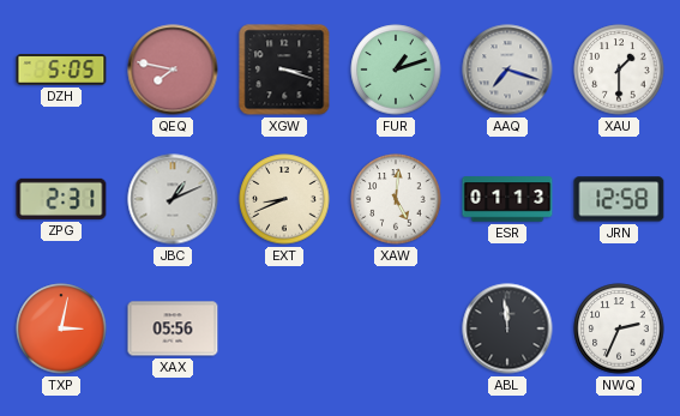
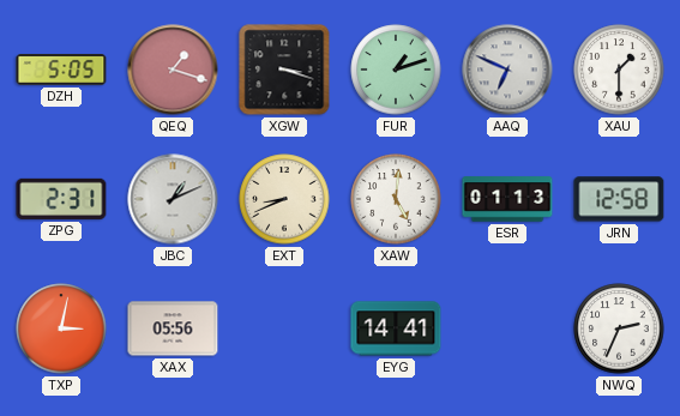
QEQ: 7:47 -> 1:18 (173, 70)
AAQ: 7:18 -> 6:49 (507, 70)
EYG: none -> 14:41 (396, 328)
ABL: 11:59 -> none (507, 328)
